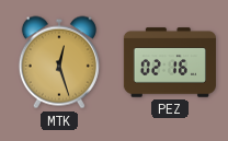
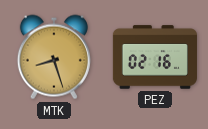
MTK: 12:27 -> 8:27 (54, 57)
